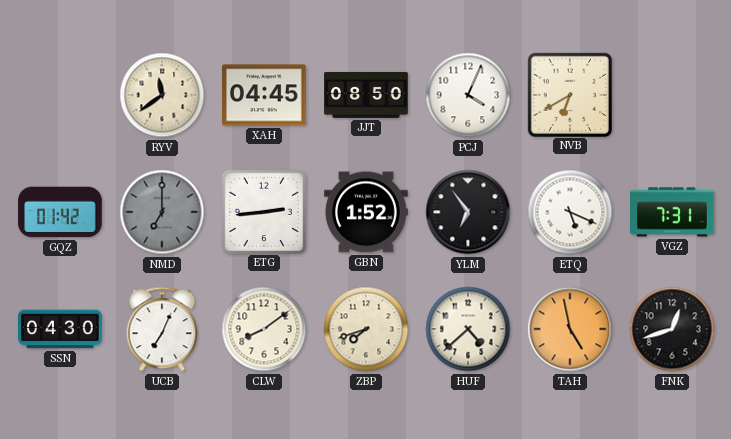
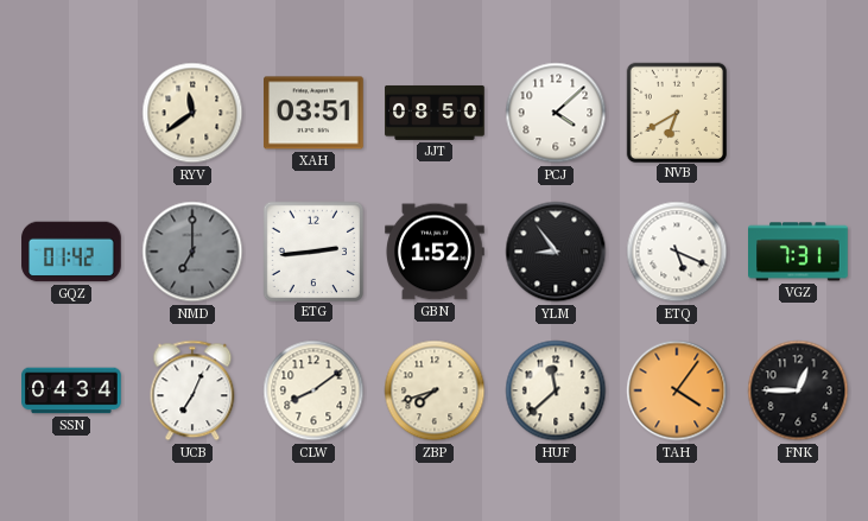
XAH: 04:45 -> 03:51 (315, 113)
PCJ: 4:04 -> 4:08 (556, 113)
YLM: 6:54 -> 8:54 (556, 252)
SSN: 04:30 -> 04:34 (71, 390)
HUF: 4:38 -> 11:38 (556, 390)
TAH: 4:58 -> 4:06 (677, 390)
FNK: 12:42 -> 12:45 (798, 390)
